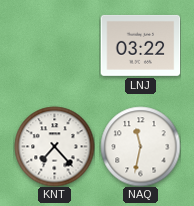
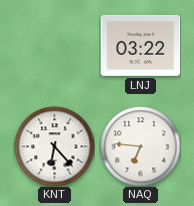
KNT: 7:23 -> 6:23 (54, 146)
NAQ: 11:32 -> 6:46 (140, 146)
